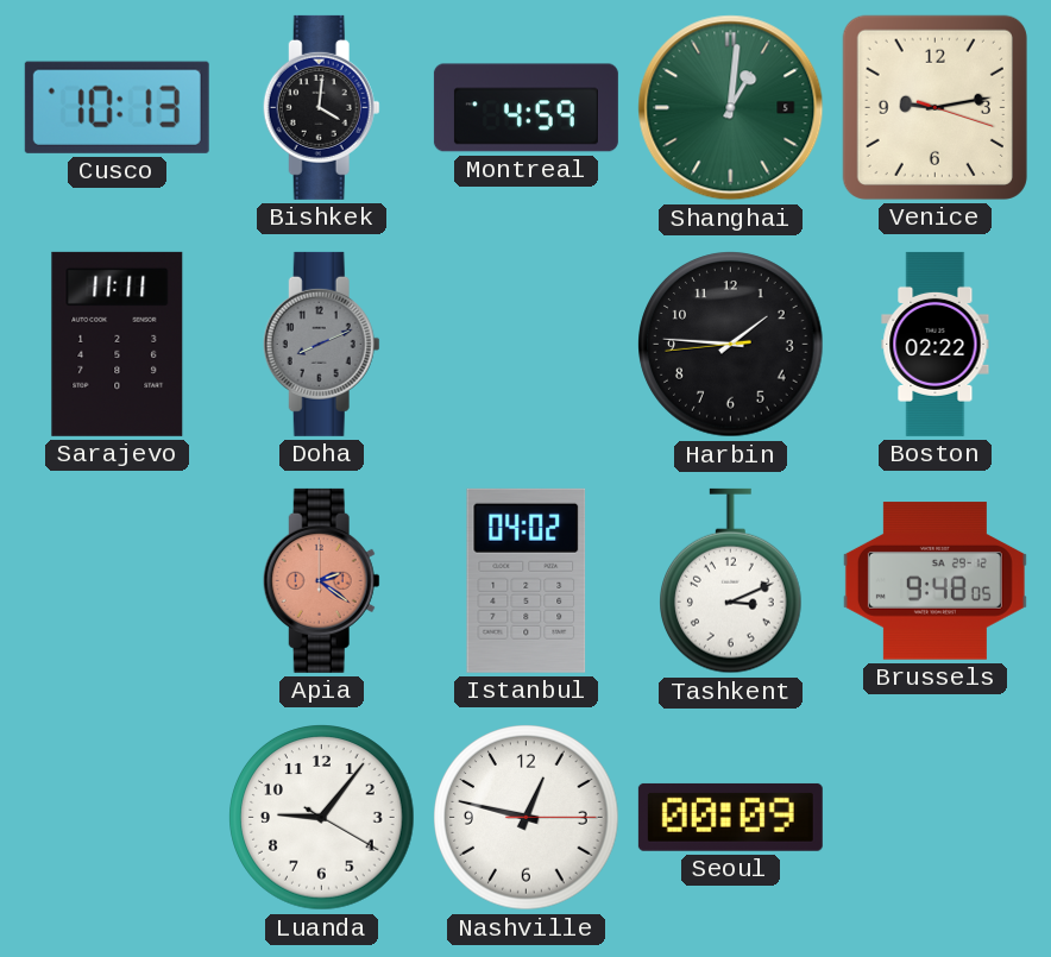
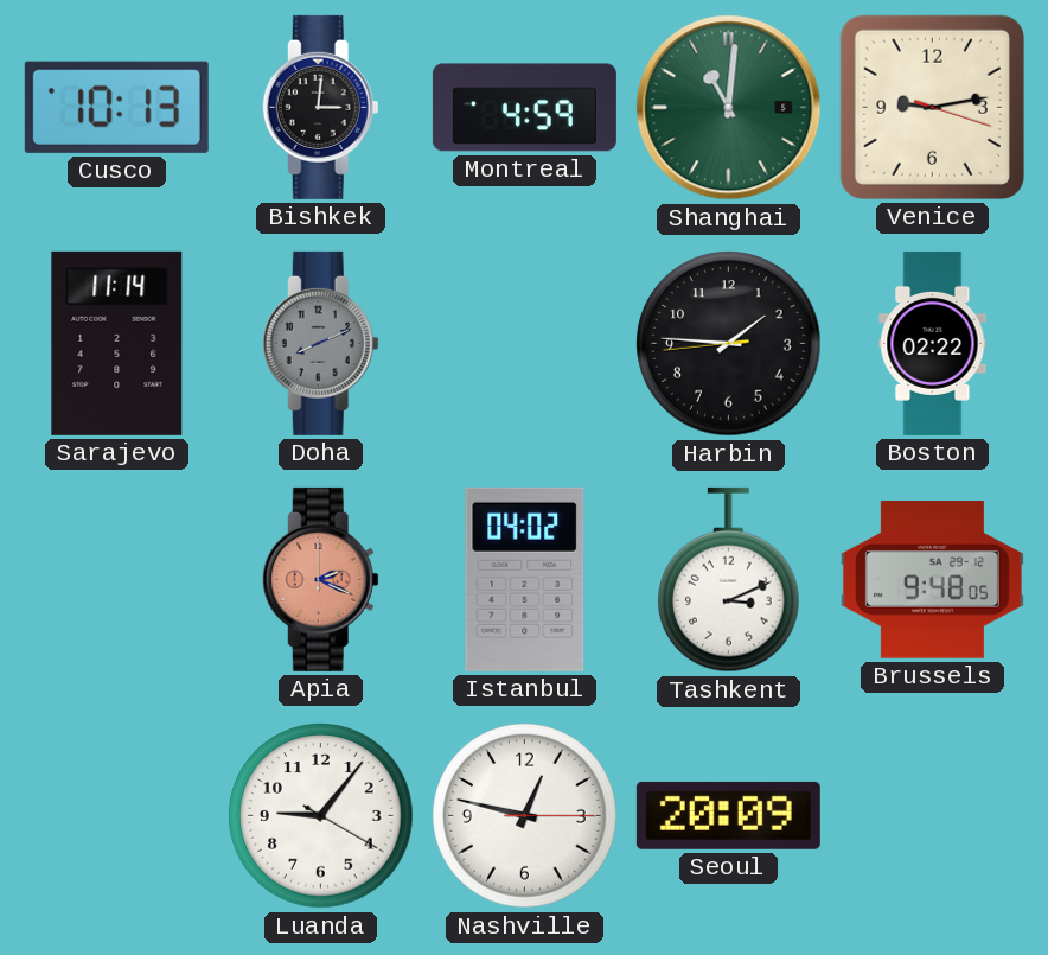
Bishkek: 4:01 -> 3:01 (320, 107)
Shanghai: 1:01 -> 11:01 (729, 108)
Sarajevo: 11:11 -> 11:14 (117, 343)
Apia: 2:21 -> 2:19 (320, 579)
Seoul: 00:09 -> 20:09 (728, 815)
